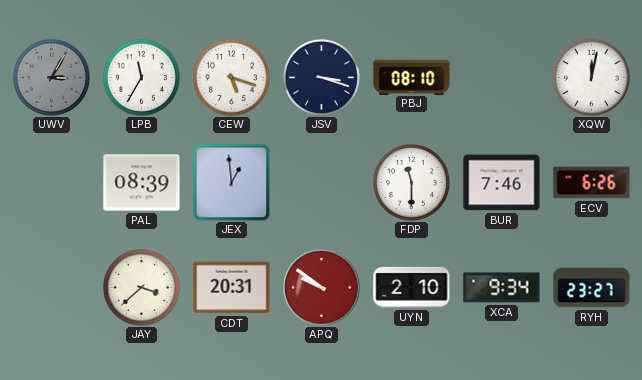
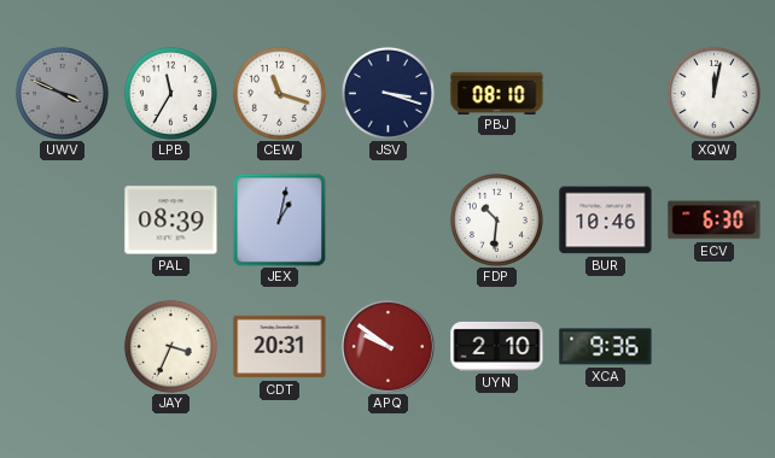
UWV: 3:05 -> 3:49 (62, 93)
CEW: 5:18 -> 11:18 (279, 93)
JEX: 12:59 -> 1:02 (279, 219)
FDP: 11:30 -> 10:31 (496, 219)
BUR: 7:46 -> 10:46 (606, 221)
ECV: 6:26 -> 6:30 (715, 221)
JAY: 3:38 -> 3:34 (170, 346)
XCA: 9:34 -> 9:36 (606, 347)
RYH: 23:27 -> none (592, 288)
